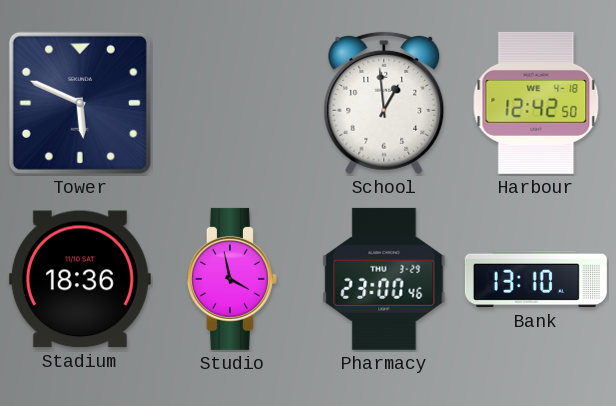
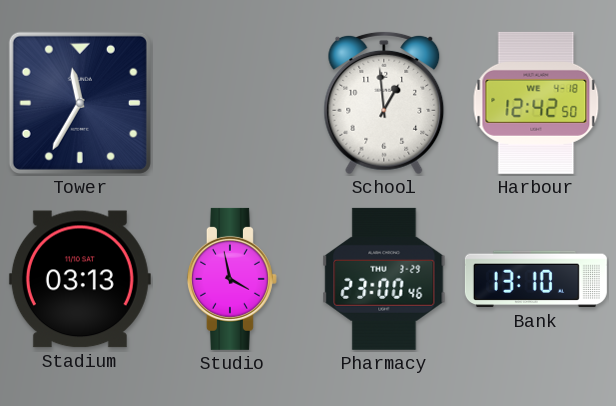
Tower: 5:49 -> 11:35 (80, 103)
Stadium: 18:36 -> 03:13 (80, 279)
